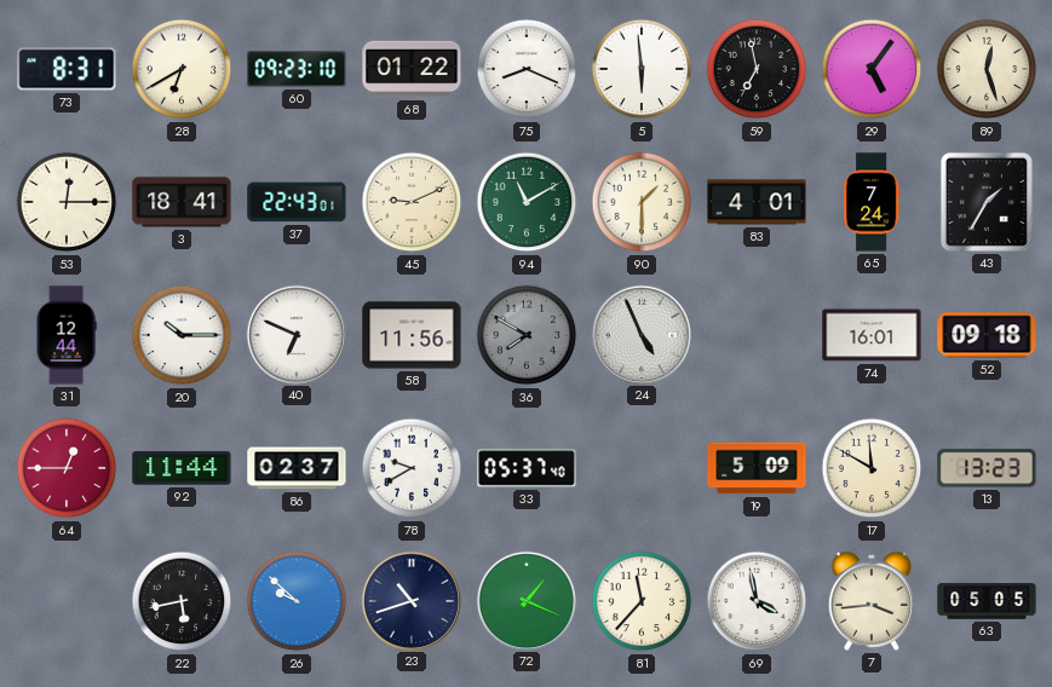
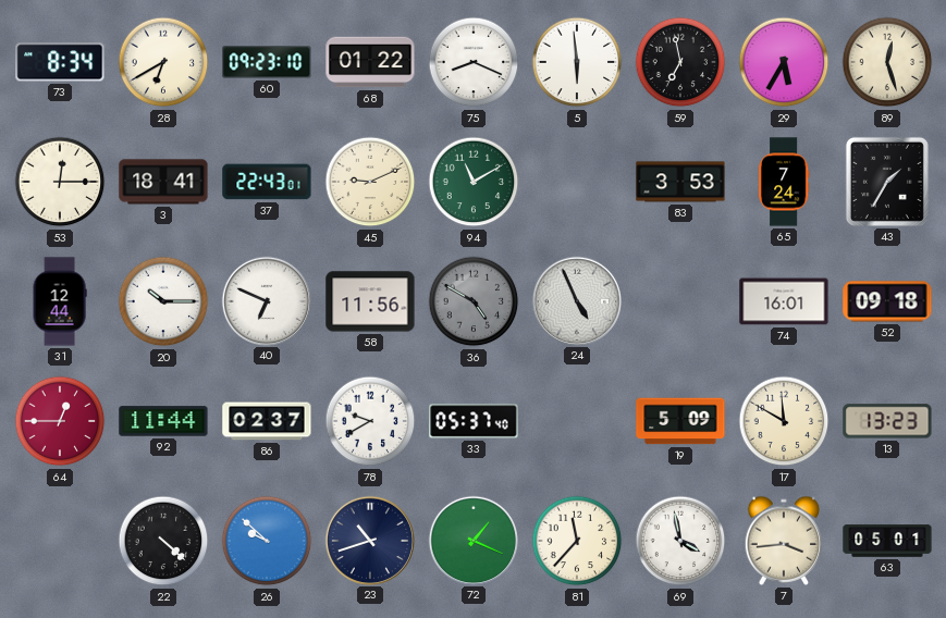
73: 8:31 -> 8:34 (60, 62)
29: 5:06 -> 5:35 (784, 62)
90: 1:30 -> none (642, 202)
83: 4:01 -> 3:53 (680, 182)
36: 7:50 -> 4:50 (474, 301)
22: 5:43 -> 4:22 (163, 541)
63: 05:05 -> 05:01 (887, 541)
